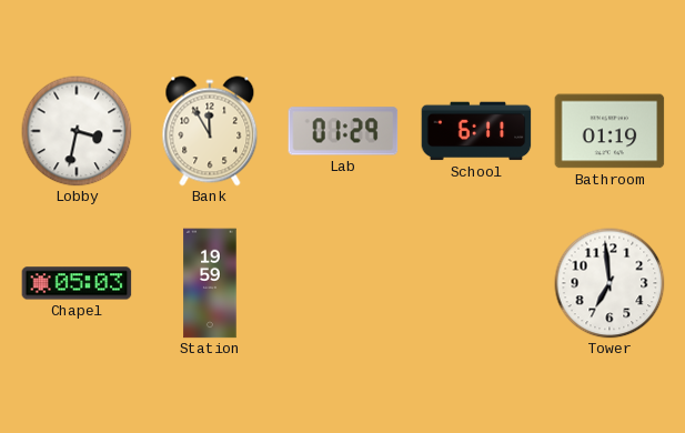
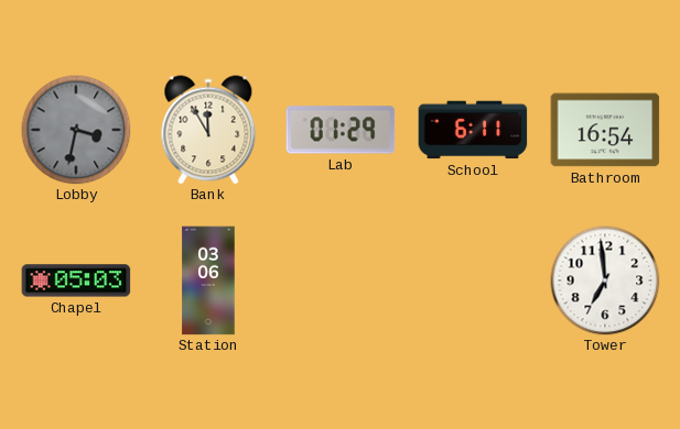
Lobby dial: white -> grey (76, 130)
Bathroom: 01:19 -> 16:54 (605, 130)
Station: 19:59 -> 03:06 (208, 280)
